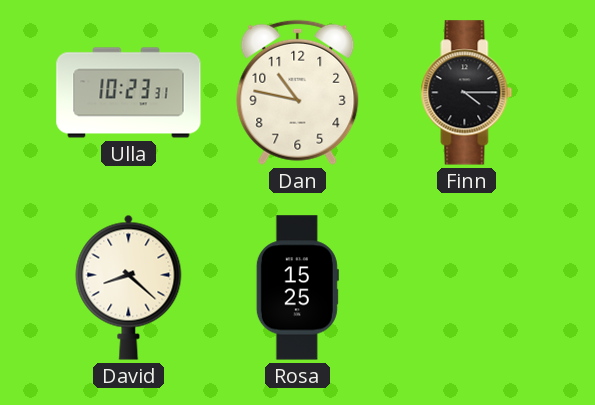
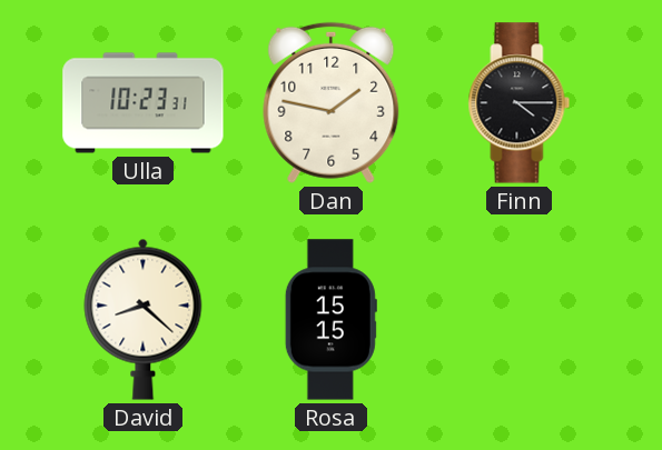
Dan: 10:47 -> 1:47 (332, 102)
Rosa: 15:25 -> 15:15 (330, 320)
